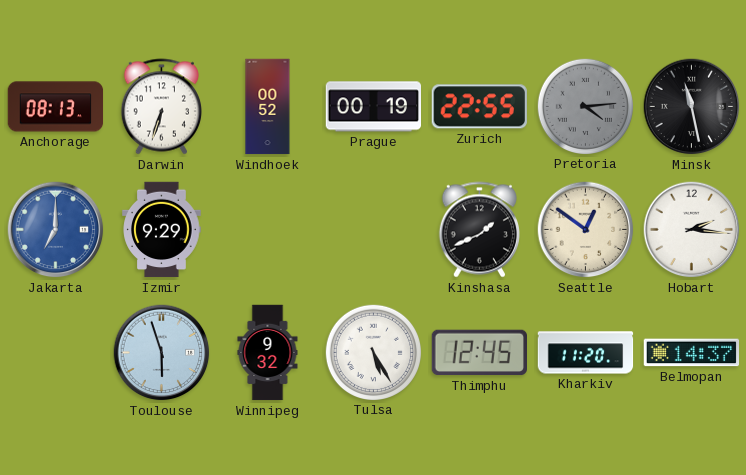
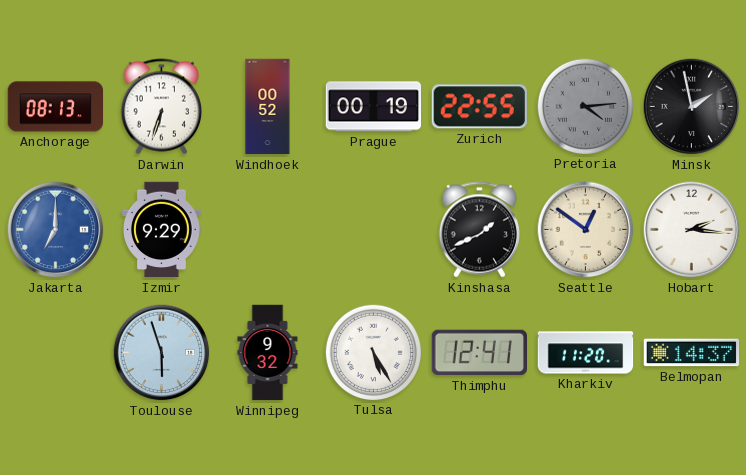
Minsk: 11:28 -> 1:58 (692, 107)
Thimphu: 12:45 -> 12:41 (479, 353)
